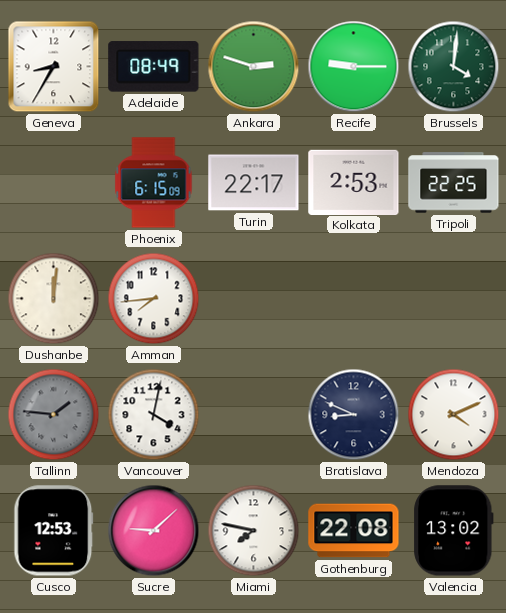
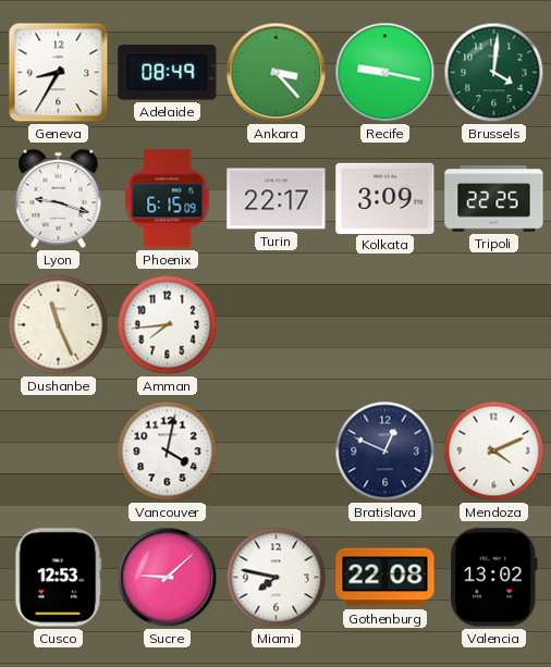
Ankara: 2:48 -> 3:23 (277, 73)
Recife: 9:15 -> 9:17 (385, 73)
Lyon: none -> 9:18 (59, 198)
Kolkata: 2:53 -> 3:09 (385, 198)
Dushanbe: 12:01 -> 11:26 (59, 325)
Tallinn: 1:46 -> none (54, 415)
Bratislava: 8:49 -> 12:49 (385, 452)
